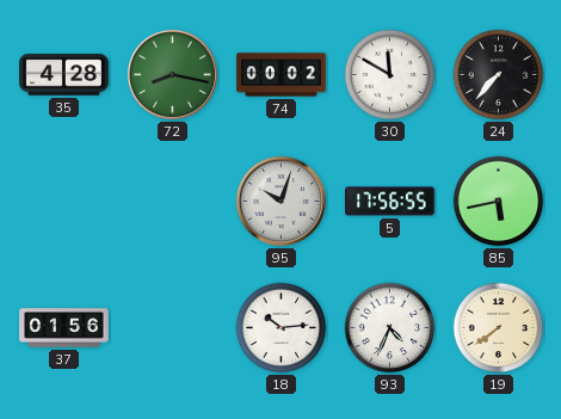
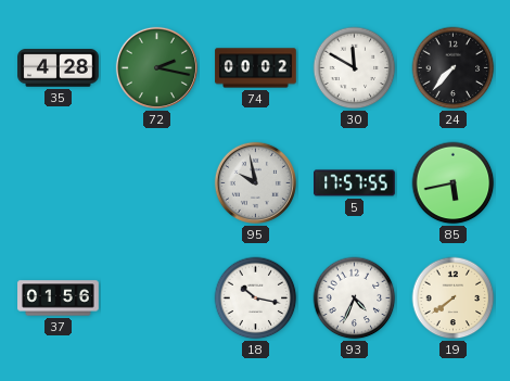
72: 8:17 -> 2:17 (156, 67)
95: 10:03 -> 9:58 (255, 182)
5: 17:56 -> 17:57 (355, 183)
18: 10:14 -> 10:17 (256, 299)
